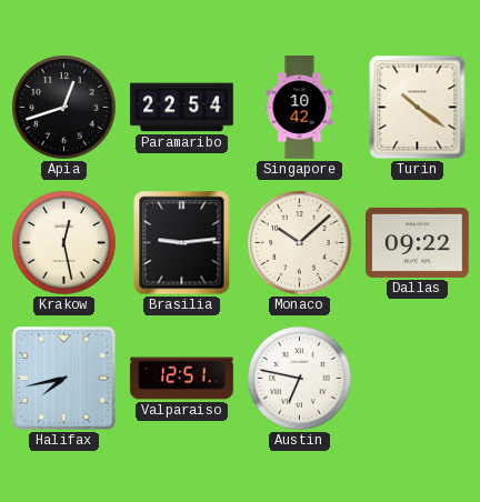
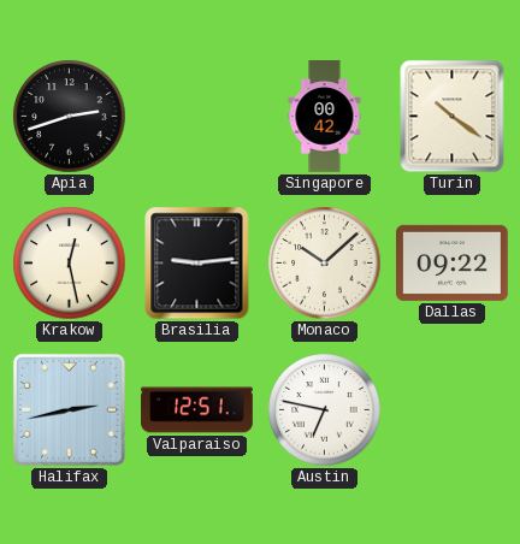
Apia: 12:42 -> 2:42 (70, 117)
Paramaribo: 22:54 -> none (182, 108)
Singapore: 10:42 -> 00:42 (325, 117)
Halifax: 7:43 -> 2:43 (69, 409)
